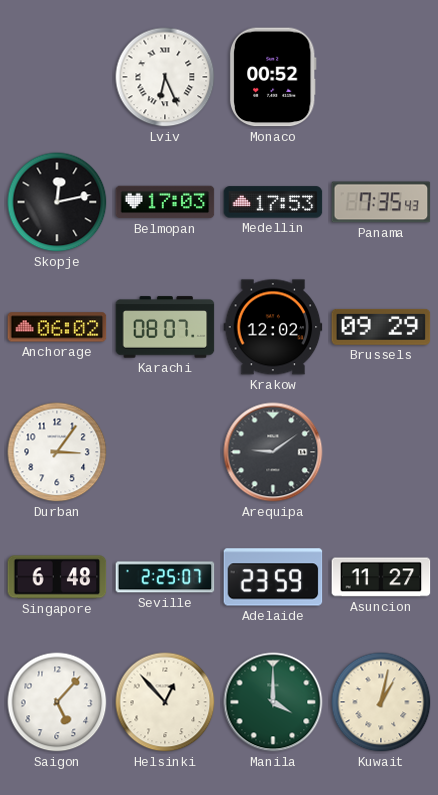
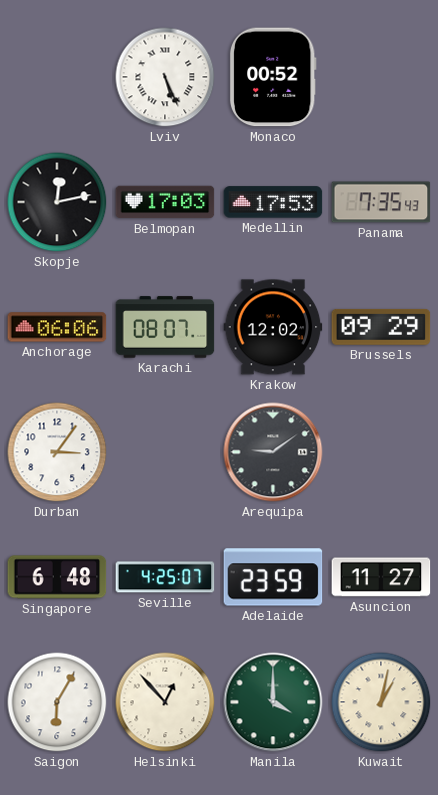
Lviv: 6:26 -> 5:26 (165, 77)
Anchorage: 06:02 -> 06:06 (57, 327)
Seville: 2:25 -> 4:25 (165, 577)
Saigon: 5:07 -> 6:05 (57, 702)
